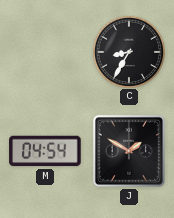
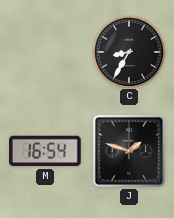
M: 04:54 -> 16:54 (45, 151)
J: 1:50 -> 1:48 (129, 151)
